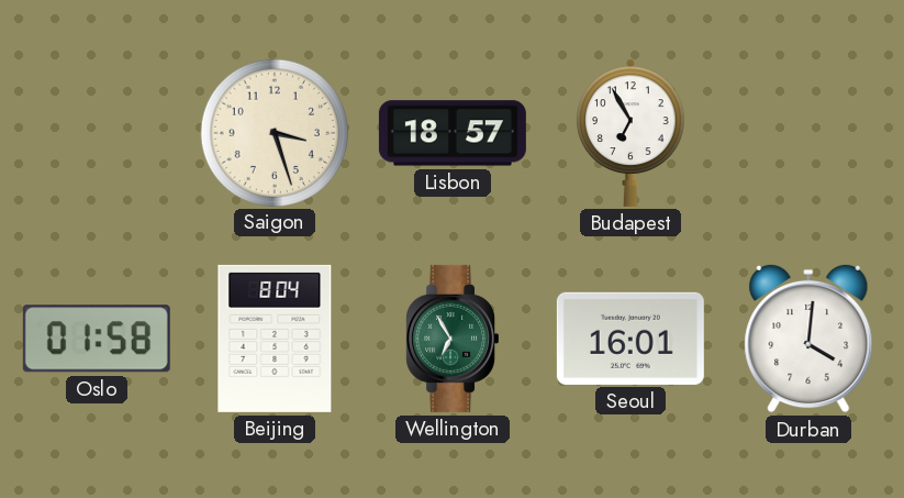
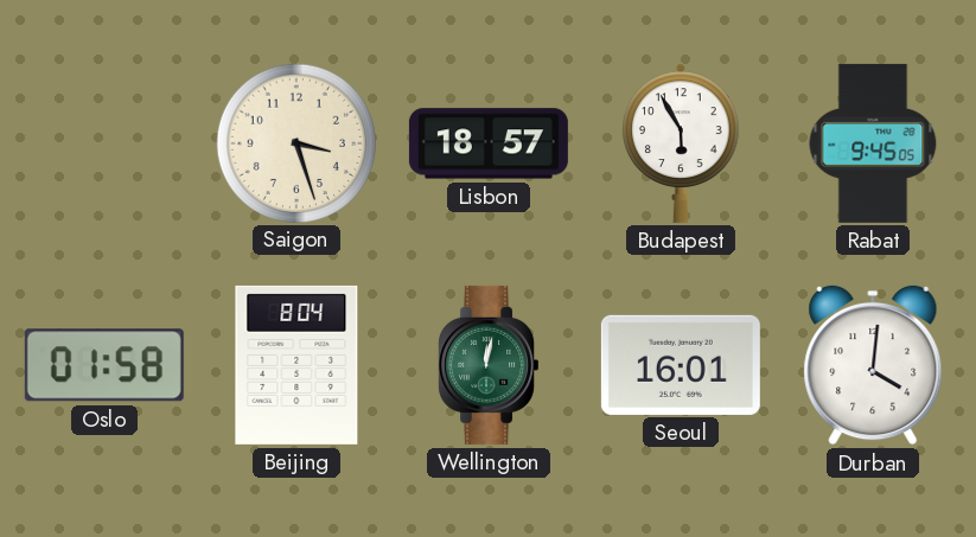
Budapest: 6:55 -> 5:55 (681, 143)
Rabat: none -> 9:45 (873, 143)
Wellington: 6:55 -> 12:02 (487, 365)
